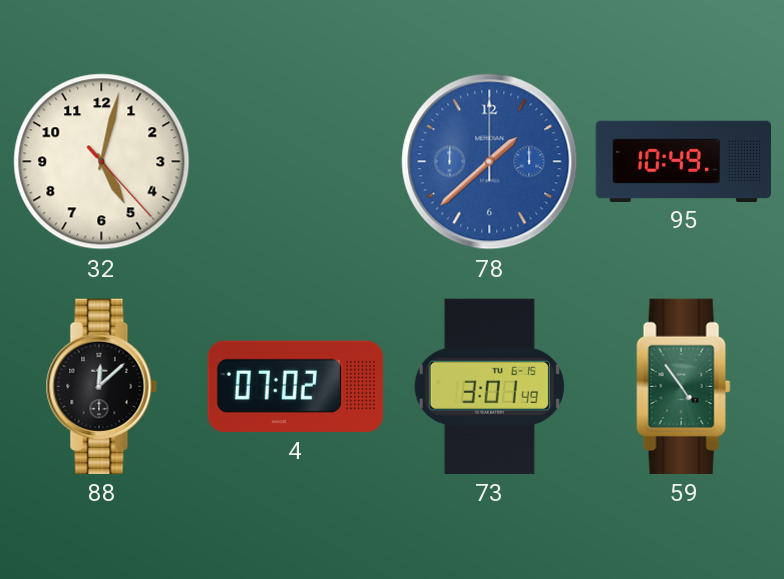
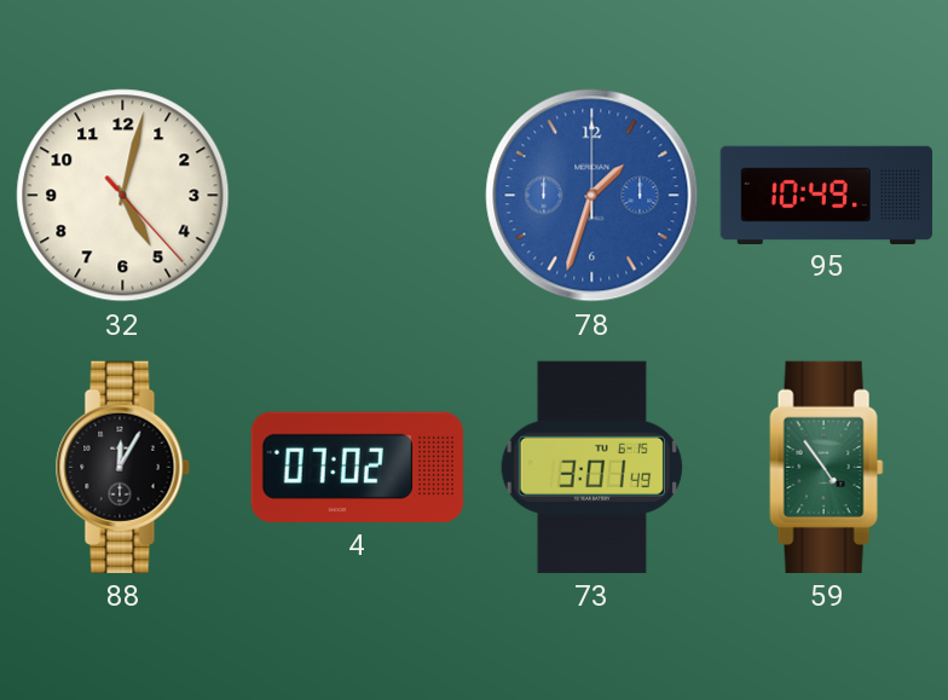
78: 1:38 -> 1:33 (592, 196)
88: 12:08 -> 12:05 (122, 467)
